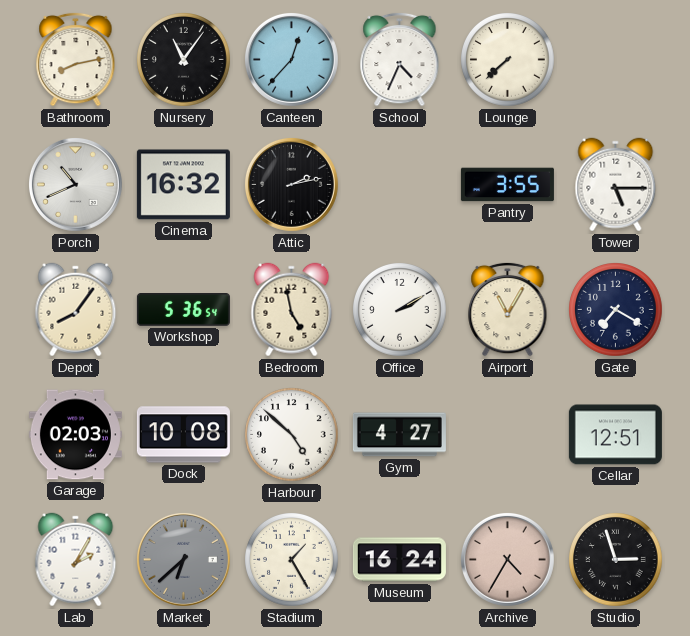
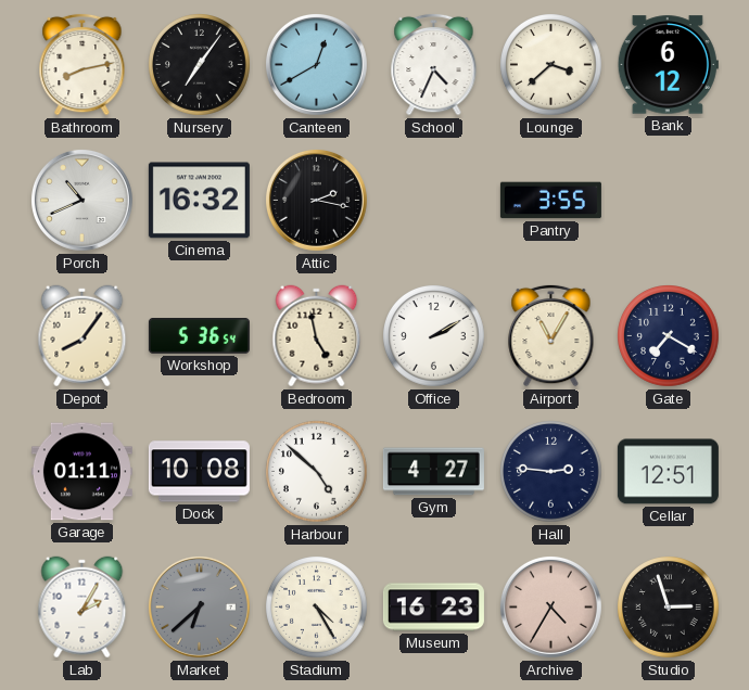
Nursery: 11:06 -> 7:06 (200, 65)
Canteen: 12:37 -> 12:40 (316, 64)
Lounge: 7:38 -> 3:38 (551, 65)
Bank: none -> 6:12 (668, 65)
Attic: 2:13 -> 2:17 (316, 200)
Tower: 5:15 -> none (616, 185)
Garage: 02:03 -> 01:11 (81, 472)
Hall: none -> 2:46 (551, 472)
Stadium: 1:25 -> 4:25 (317, 608)
Museum: 16:24 -> 16:23 (433, 608)
